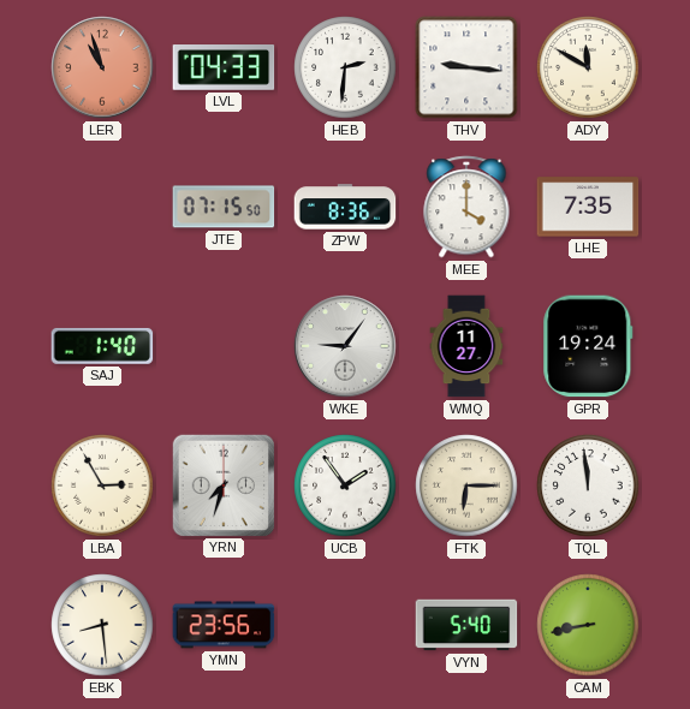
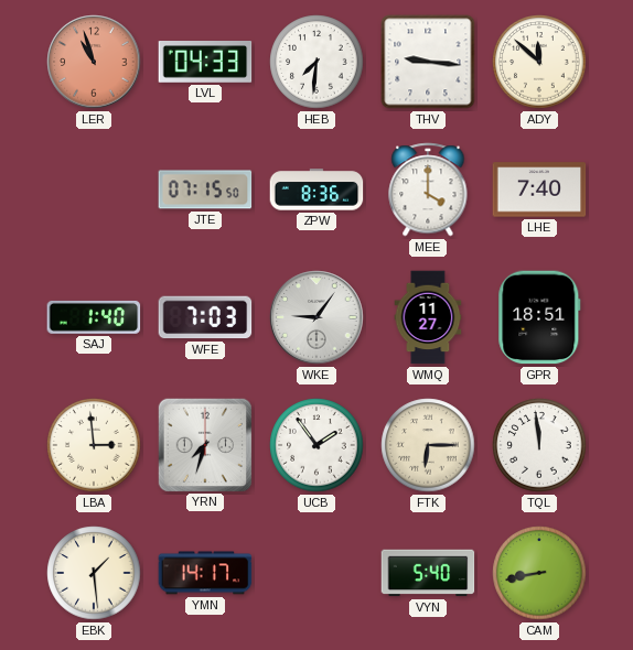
HEB: 2:31 -> 7:31 (316, 62)
ADY: 11:50 -> 11:52 (539, 62)
LHE: 7:35 -> 7:40 (539, 189)
WFE: none -> 7:03 (205, 317)
GPR: 19:24 -> 18:51 (539, 317)
LBA: 2:55 -> 2:59 (94, 445)
EBK: 8:29 -> 1:29 (94, 573)
YMN: 23:56 -> 14:17 (205, 573)
